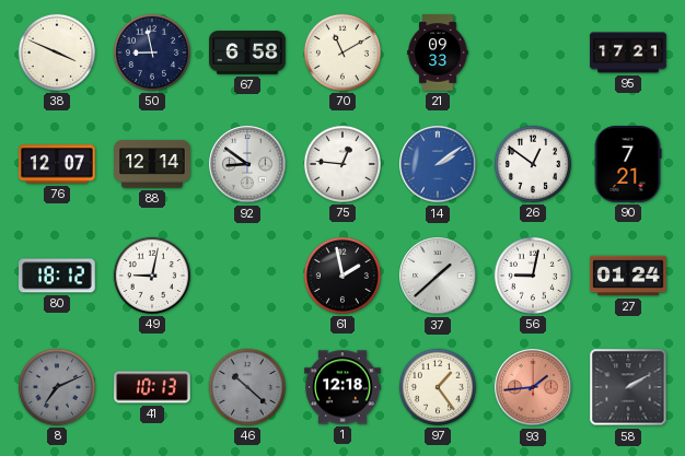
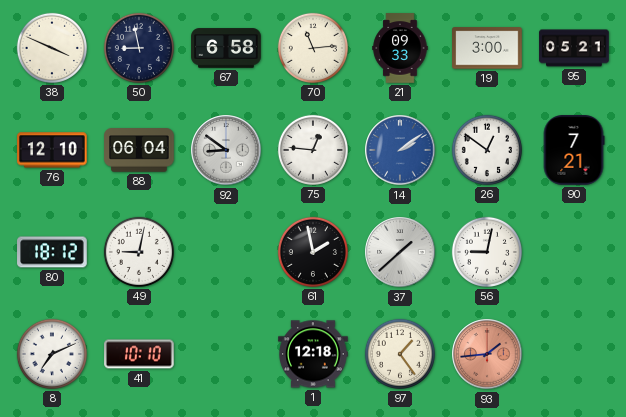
70: 11:10 -> 11:14 (313, 48)
19: none -> 3:00 (487, 48)
95: 17:21 -> 05:21 (574, 48)
76: 12:07 -> 12:10 (52, 150)
88: 12:14 -> 06:04 (139, 150)
27: 01:24 -> none (628, 276)
8 dial: grey -> white (52, 354)
41: 10:13 -> 10:10 (139, 354)
46: 10:22 -> none (247, 387)
58: 2:10 -> none (628, 387)
